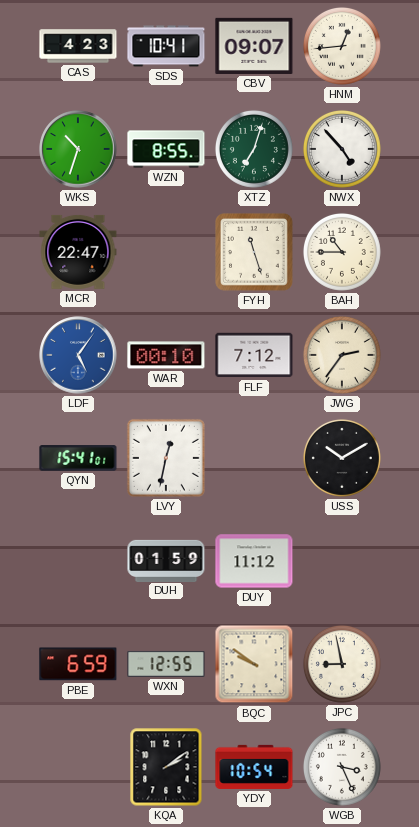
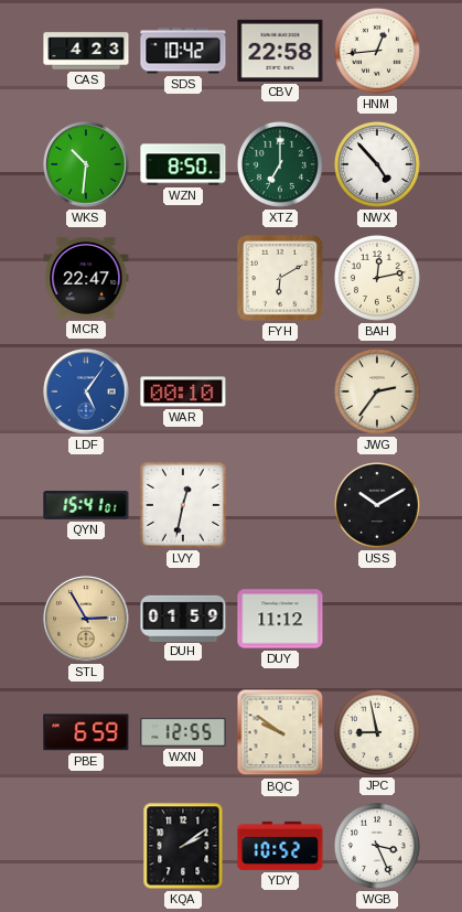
SDS: 10:41 -> 10:42 (183, 51)
CBV: 09:07 -> 22:58 (280, 51)
WKS: 10:33 -> 10:31 (86, 164)
WZN: 8:55 -> 8:50 (183, 164)
XTZ: 7:03 -> 7:00 (280, 164)
FYH: 11:27 -> 6:10 (281, 279)
BAH: 10:45 -> 12:13 (377, 278)
FLF: 7:12 -> none (254, 355)
STL: none -> 2:55 (86, 619)
YDY: 10:54 -> 10:52 (280, 846)
